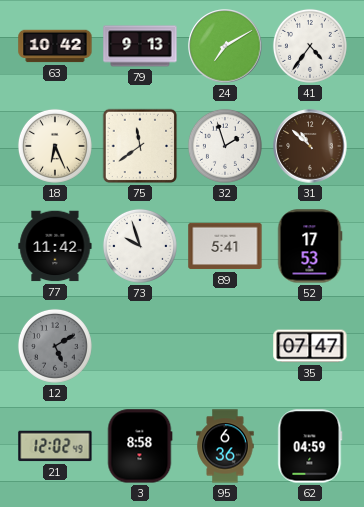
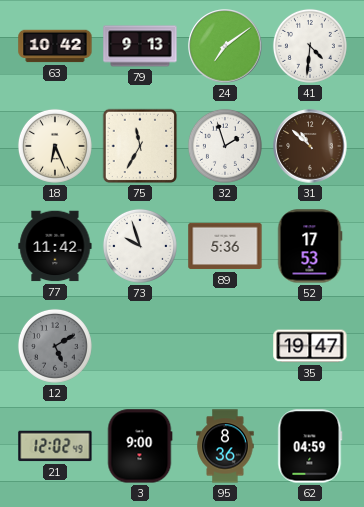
24: 7:10 -> 7:09 (225, 46)
41: 4:36 -> 4:31 (310, 46)
75: 11:39 -> 11:35 (140, 146)
89: 5:41 -> 5:36 (225, 246)
35: 07:47 -> 19:47 (310, 346)
3: 8:58 -> 9:00 (140, 446)
95: 6:36 -> 8:36 (225, 446)
